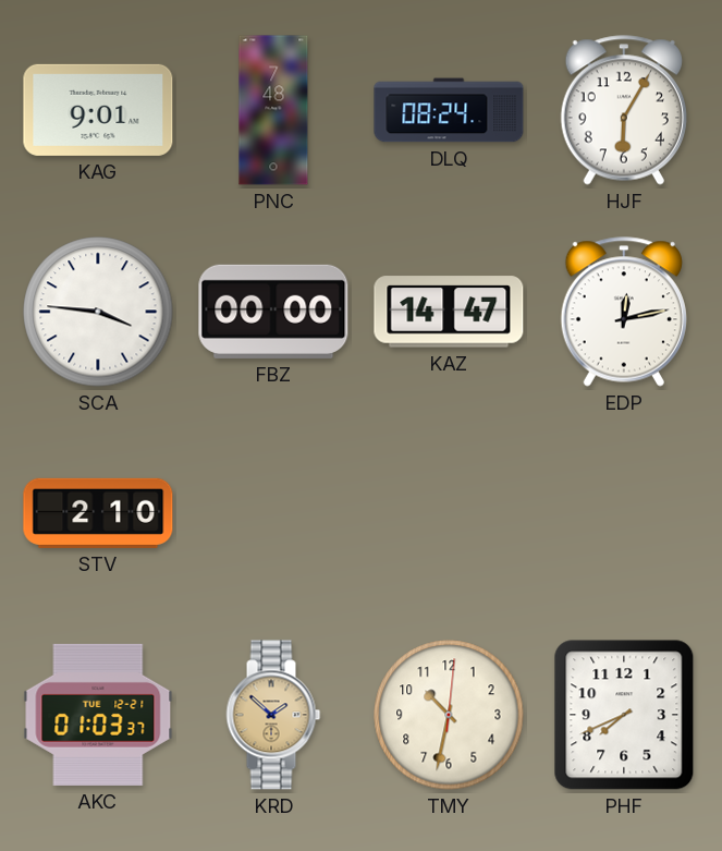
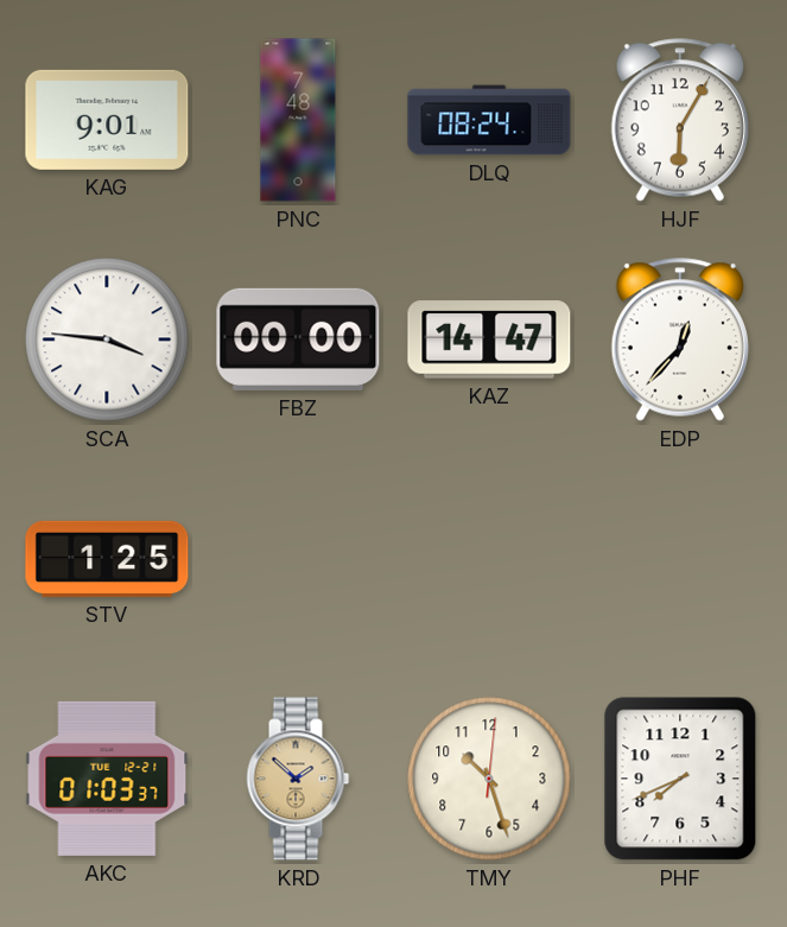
EDP: 12:13 -> 12:37 (680, 339)
STV: 2:10 -> 1:25 (107, 559)
TMY: 10:32 -> 10:27 (489, 779)
